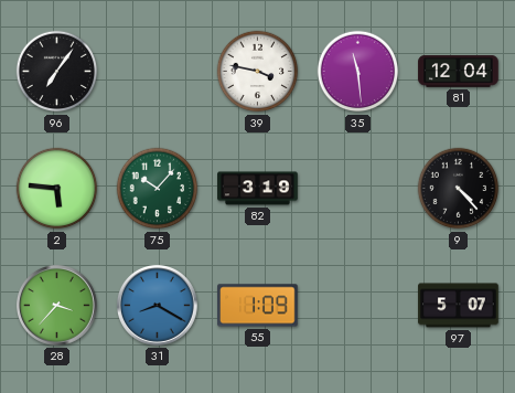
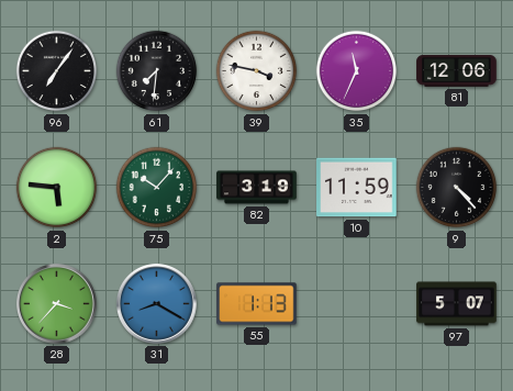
61: none -> 7:31 (157, 71)
35: 11:29 -> 11:34 (357, 71)
81: 12:04 -> 12:06 (457, 71)
10: none -> 11:59 (357, 188)
55: 1:09 -> 1:13 (257, 304)
